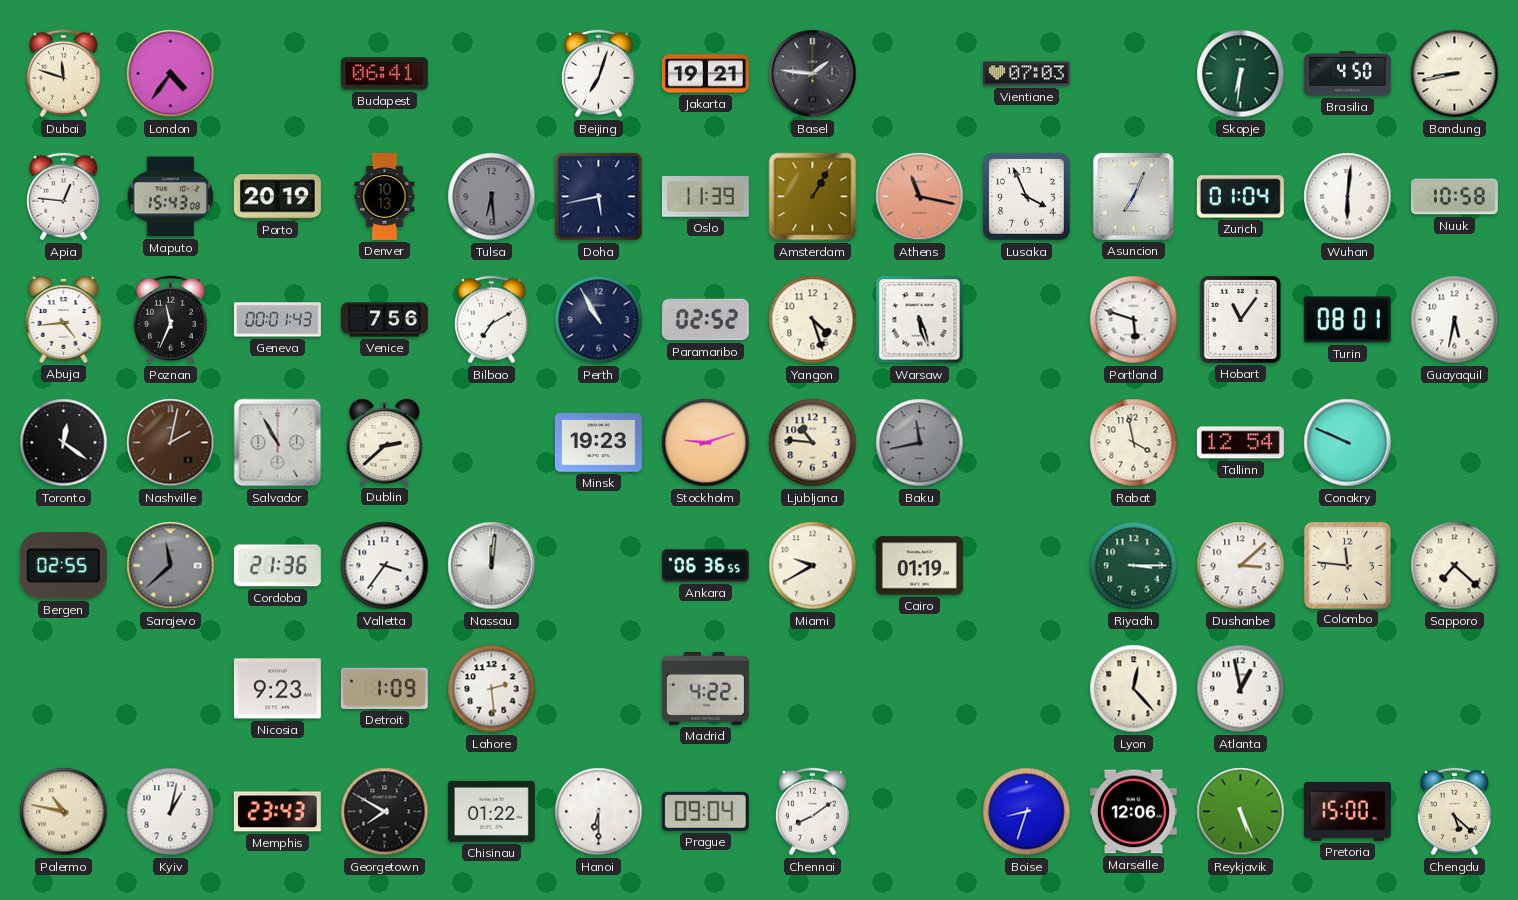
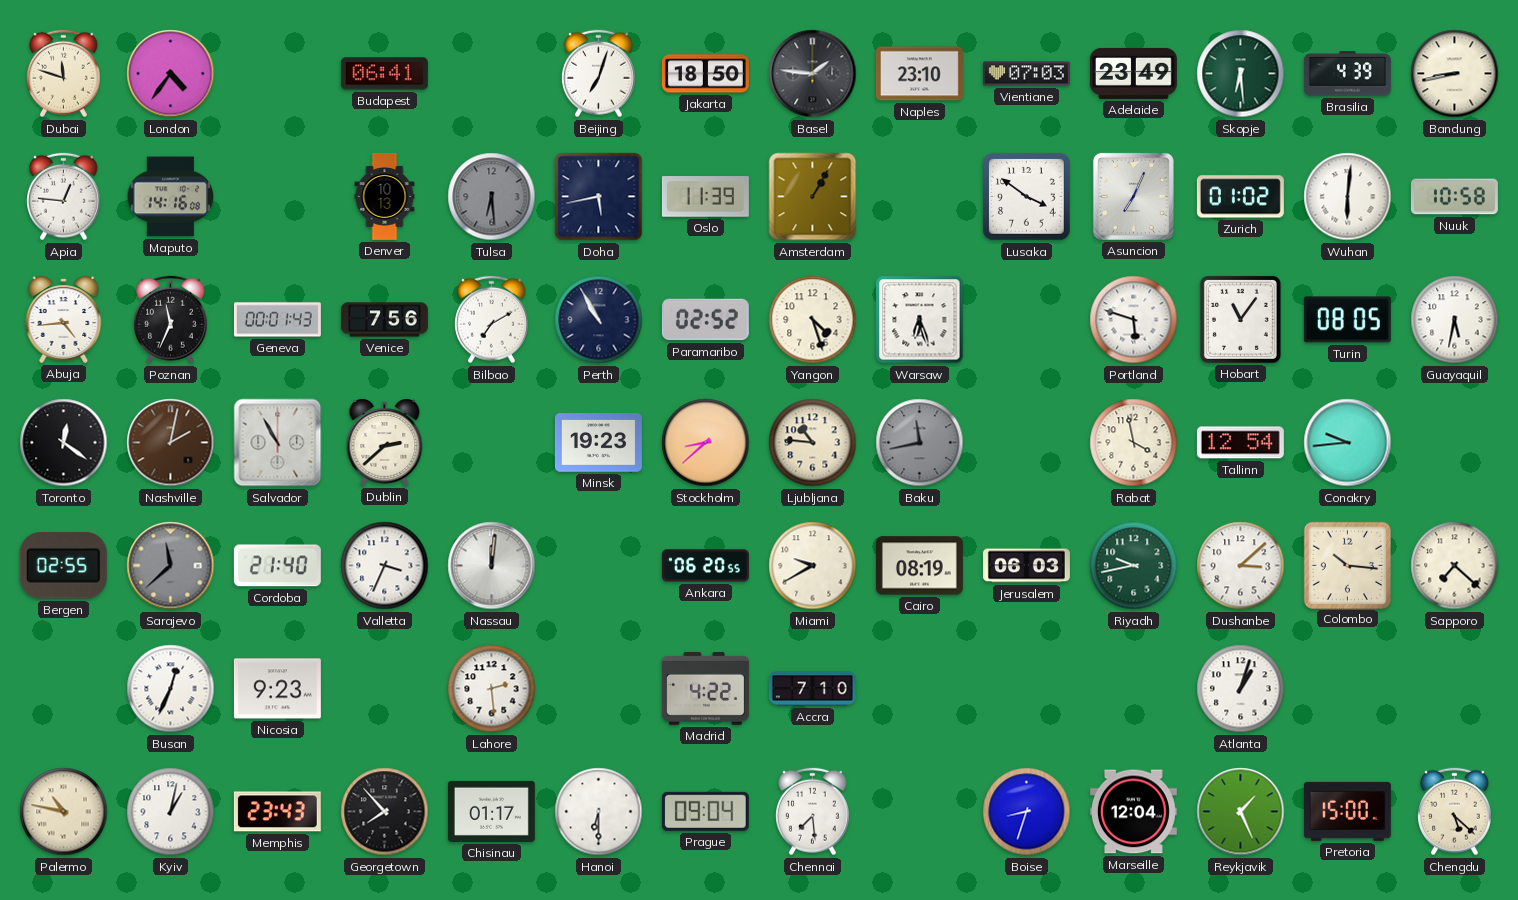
Jakarta: 19:21 -> 18:50 (705, 74)
Naples: none -> 23:10 (919, 74)
Adelaide: none -> 23:49 (1133, 73)
Skopje: 6:31 -> 6:29 (1241, 74)
Brasilia: 4:50 -> 4:39 (1347, 74)
Maputo: 15:43 -> 14:16 (171, 197)
Porto: 20:19 -> none (277, 197)
Athens: 11:17 -> none (920, 197)
Lusaka: 3:56 -> 3:51 (1027, 197)
Zurich: 01:04 -> 01:02 (1240, 197)
Warsaw: 5:27 -> 6:27 (920, 320)
Turin: 08:01 -> 08:05 (1347, 320)
Stockholm: 9:12 -> 8:38 (706, 443)
Conakry: 9:49 -> 9:44 (1348, 443)
Cordoba: 21:36 -> 21:40 (277, 566)
Valletta: 3:36 -> 3:34 (385, 566)
Ankara: 06:36 -> 06:20 (705, 566)
Cairo: 01:19 -> 08:19 (919, 566)
Jerusalem: none -> 06:03 (1026, 566)
Riyadh: 3:15 -> 9:43 (1134, 566)
Colombo: 11:46 -> 10:16 (1347, 565)
Busan: none -> 12:34 (171, 689)
Detroit: 1:09 -> none (384, 688)
Accra: none -> 7:10 (812, 689)
Lyon: 12:23 -> none (1134, 689)
Atlanta: 12:58 -> 1:03 (1241, 689)
Georgetown: 7:50 -> 7:53 (385, 812)
Chisinau: 01:22 -> 01:17 (491, 811)
Chennai: 8:09 -> 7:29 (813, 812)
Marseille: 12:06 -> 12:04 (1133, 812)
Reykjavik: 5:26 -> 1:26 (1241, 812)
